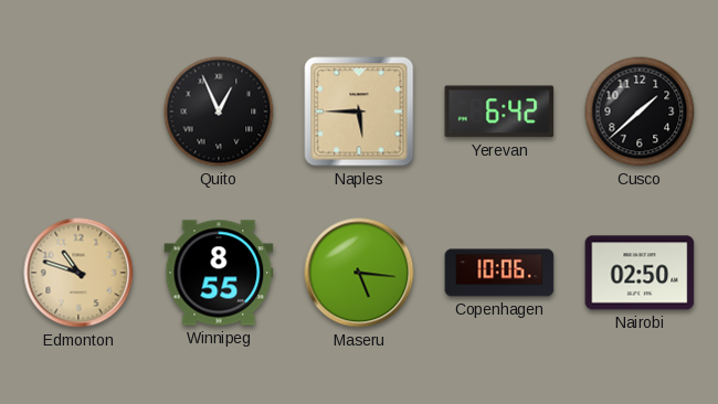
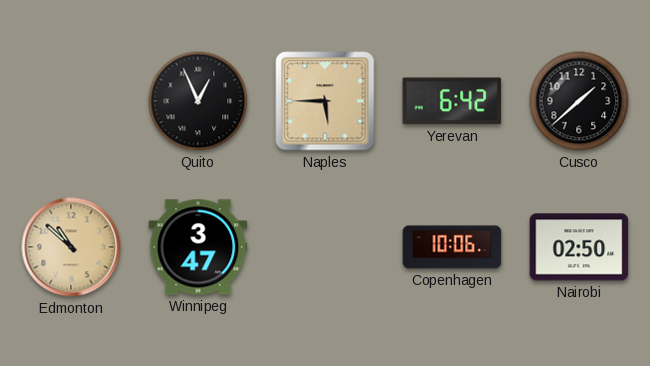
Edmonton: 10:48 -> 10:52 (71, 247)
Winnipeg: 8:55 -> 3:47 (198, 247)
Maseru: 5:16 -> none (359, 273)
